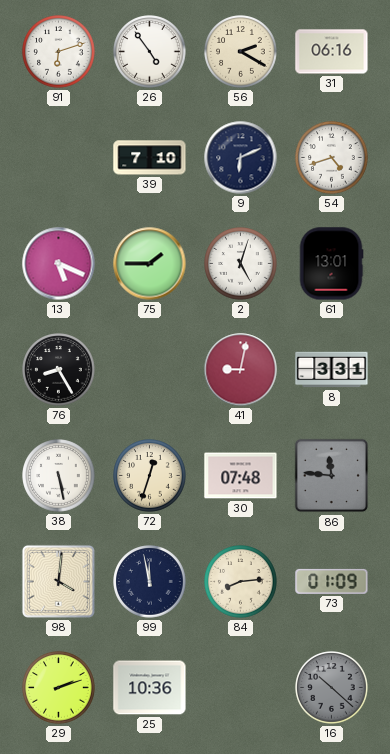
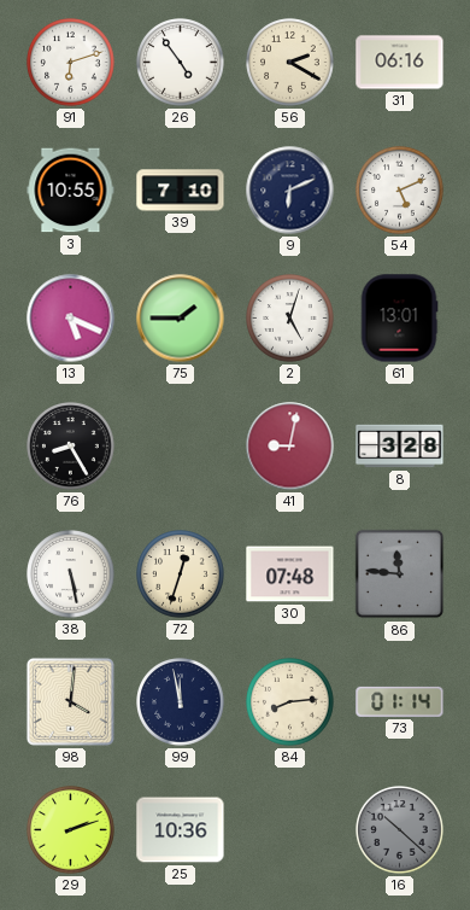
3: none -> 10:55 (71, 191)
54: 4:42 -> 5:11 (400, 191)
8: 3:31 -> 3:28 (400, 447)
73: 01:09 -> 01:14 (400, 701)
